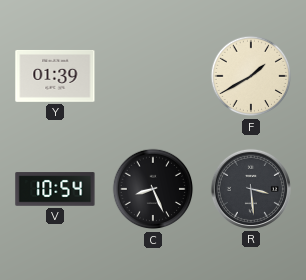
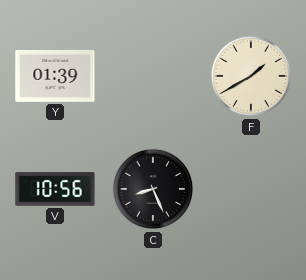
V: 10:54 -> 10:56 (55, 189)
R: 3:29 -> none (251, 189)
